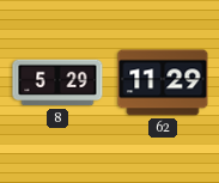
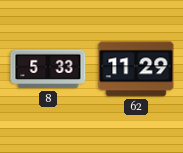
8: 5:29 -> 5:33 (48, 69)
